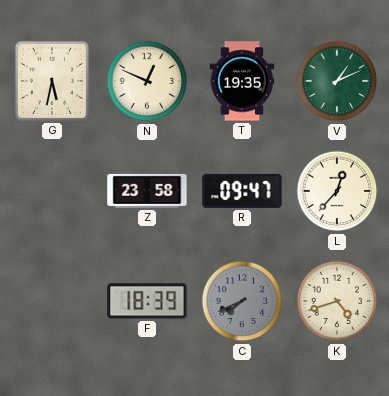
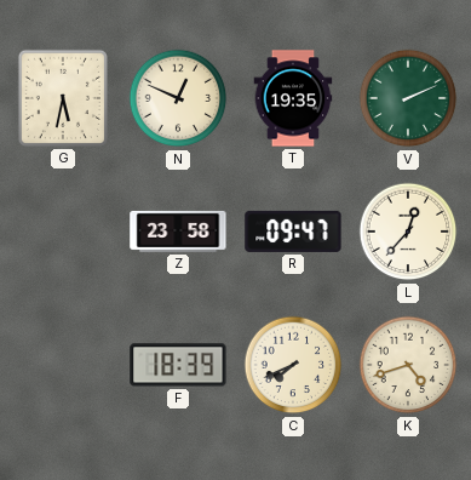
V: 1:11 -> 2:11 (408, 98)
C dial: grey -> cream (293, 365)
